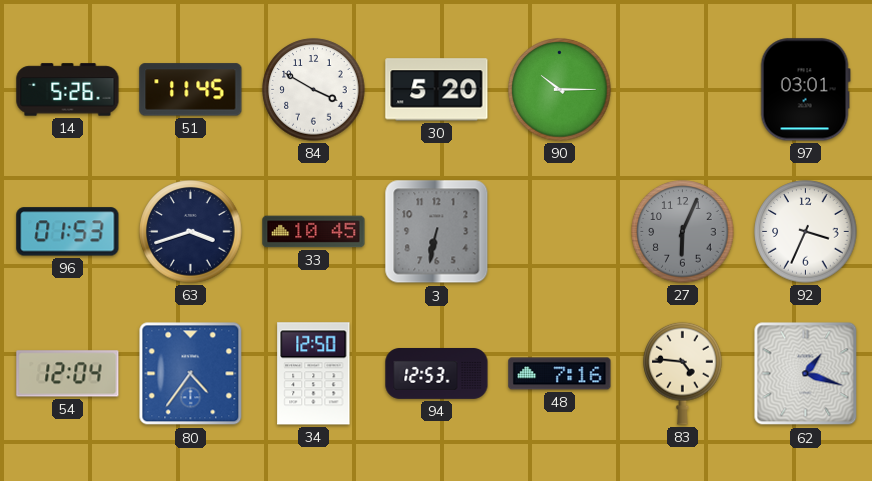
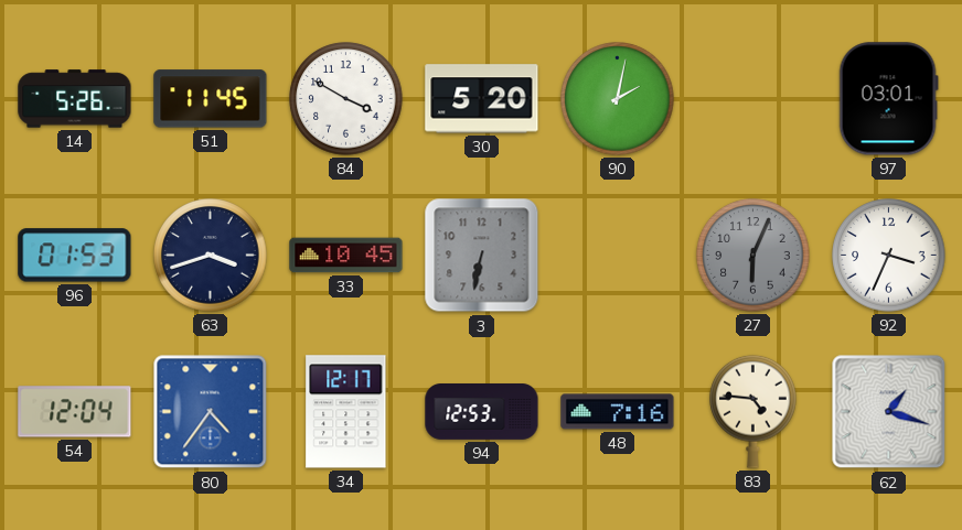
90: 10:15 -> 2:02 (618, 99)
34: 12:50 -> 12:17 (346, 412)
